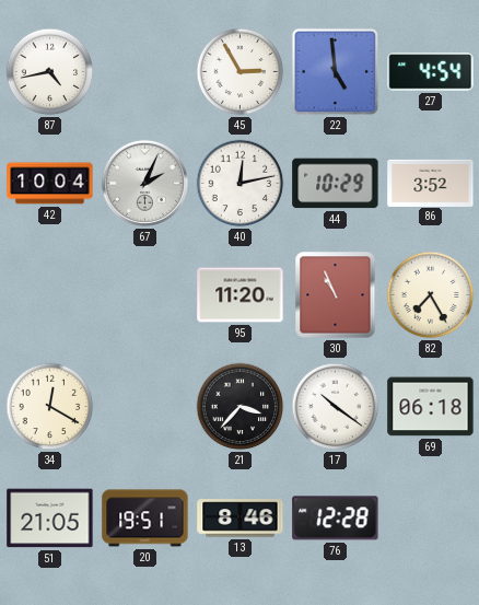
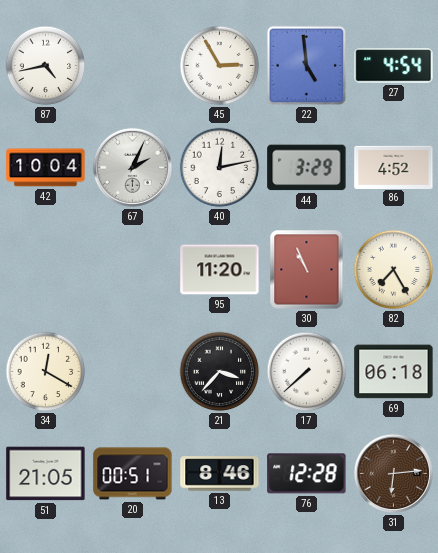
44: 10:29 -> 3:29 (307, 168)
86: 3:52 -> 4:52 (394, 167)
17: 10:21 -> 7:38 (307, 372)
20: 19:51 -> 00:51 (133, 474)
31: none -> 6:14 (393, 473)
